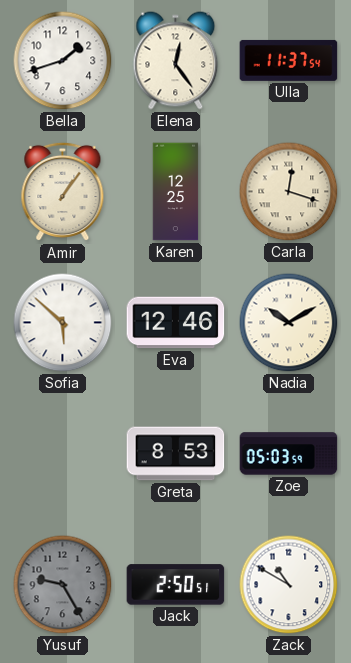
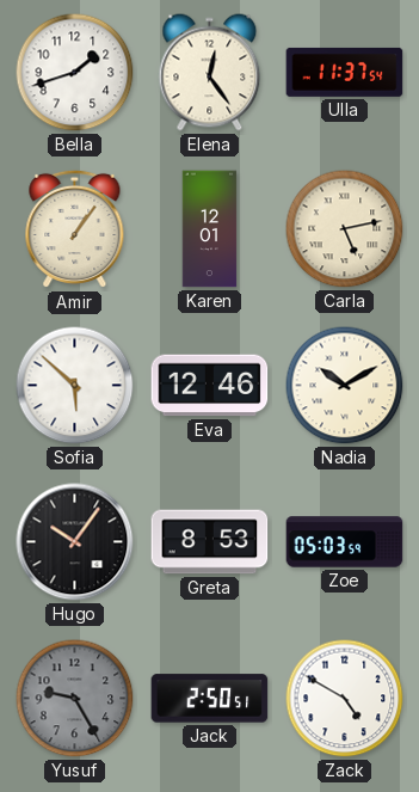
Karen: 12:25 -> 12:01 (210, 229)
Carla: 12:18 -> 5:13 (345, 229)
Hugo: none -> 10:06 (75, 542)
Zack: 10:50 -> 4:50 (345, 699)
